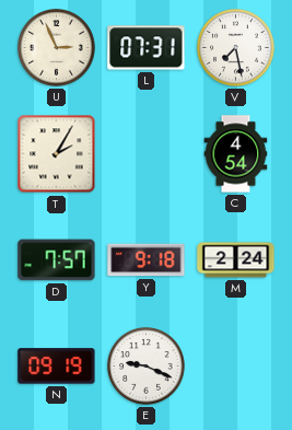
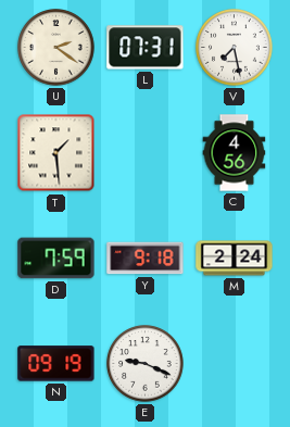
U: 2:56 -> 2:21 (56, 48)
T: 2:05 -> 1:29 (56, 153)
C: 4:54 -> 4:56 (235, 153)
D: 7:57 -> 7:59 (56, 259)
